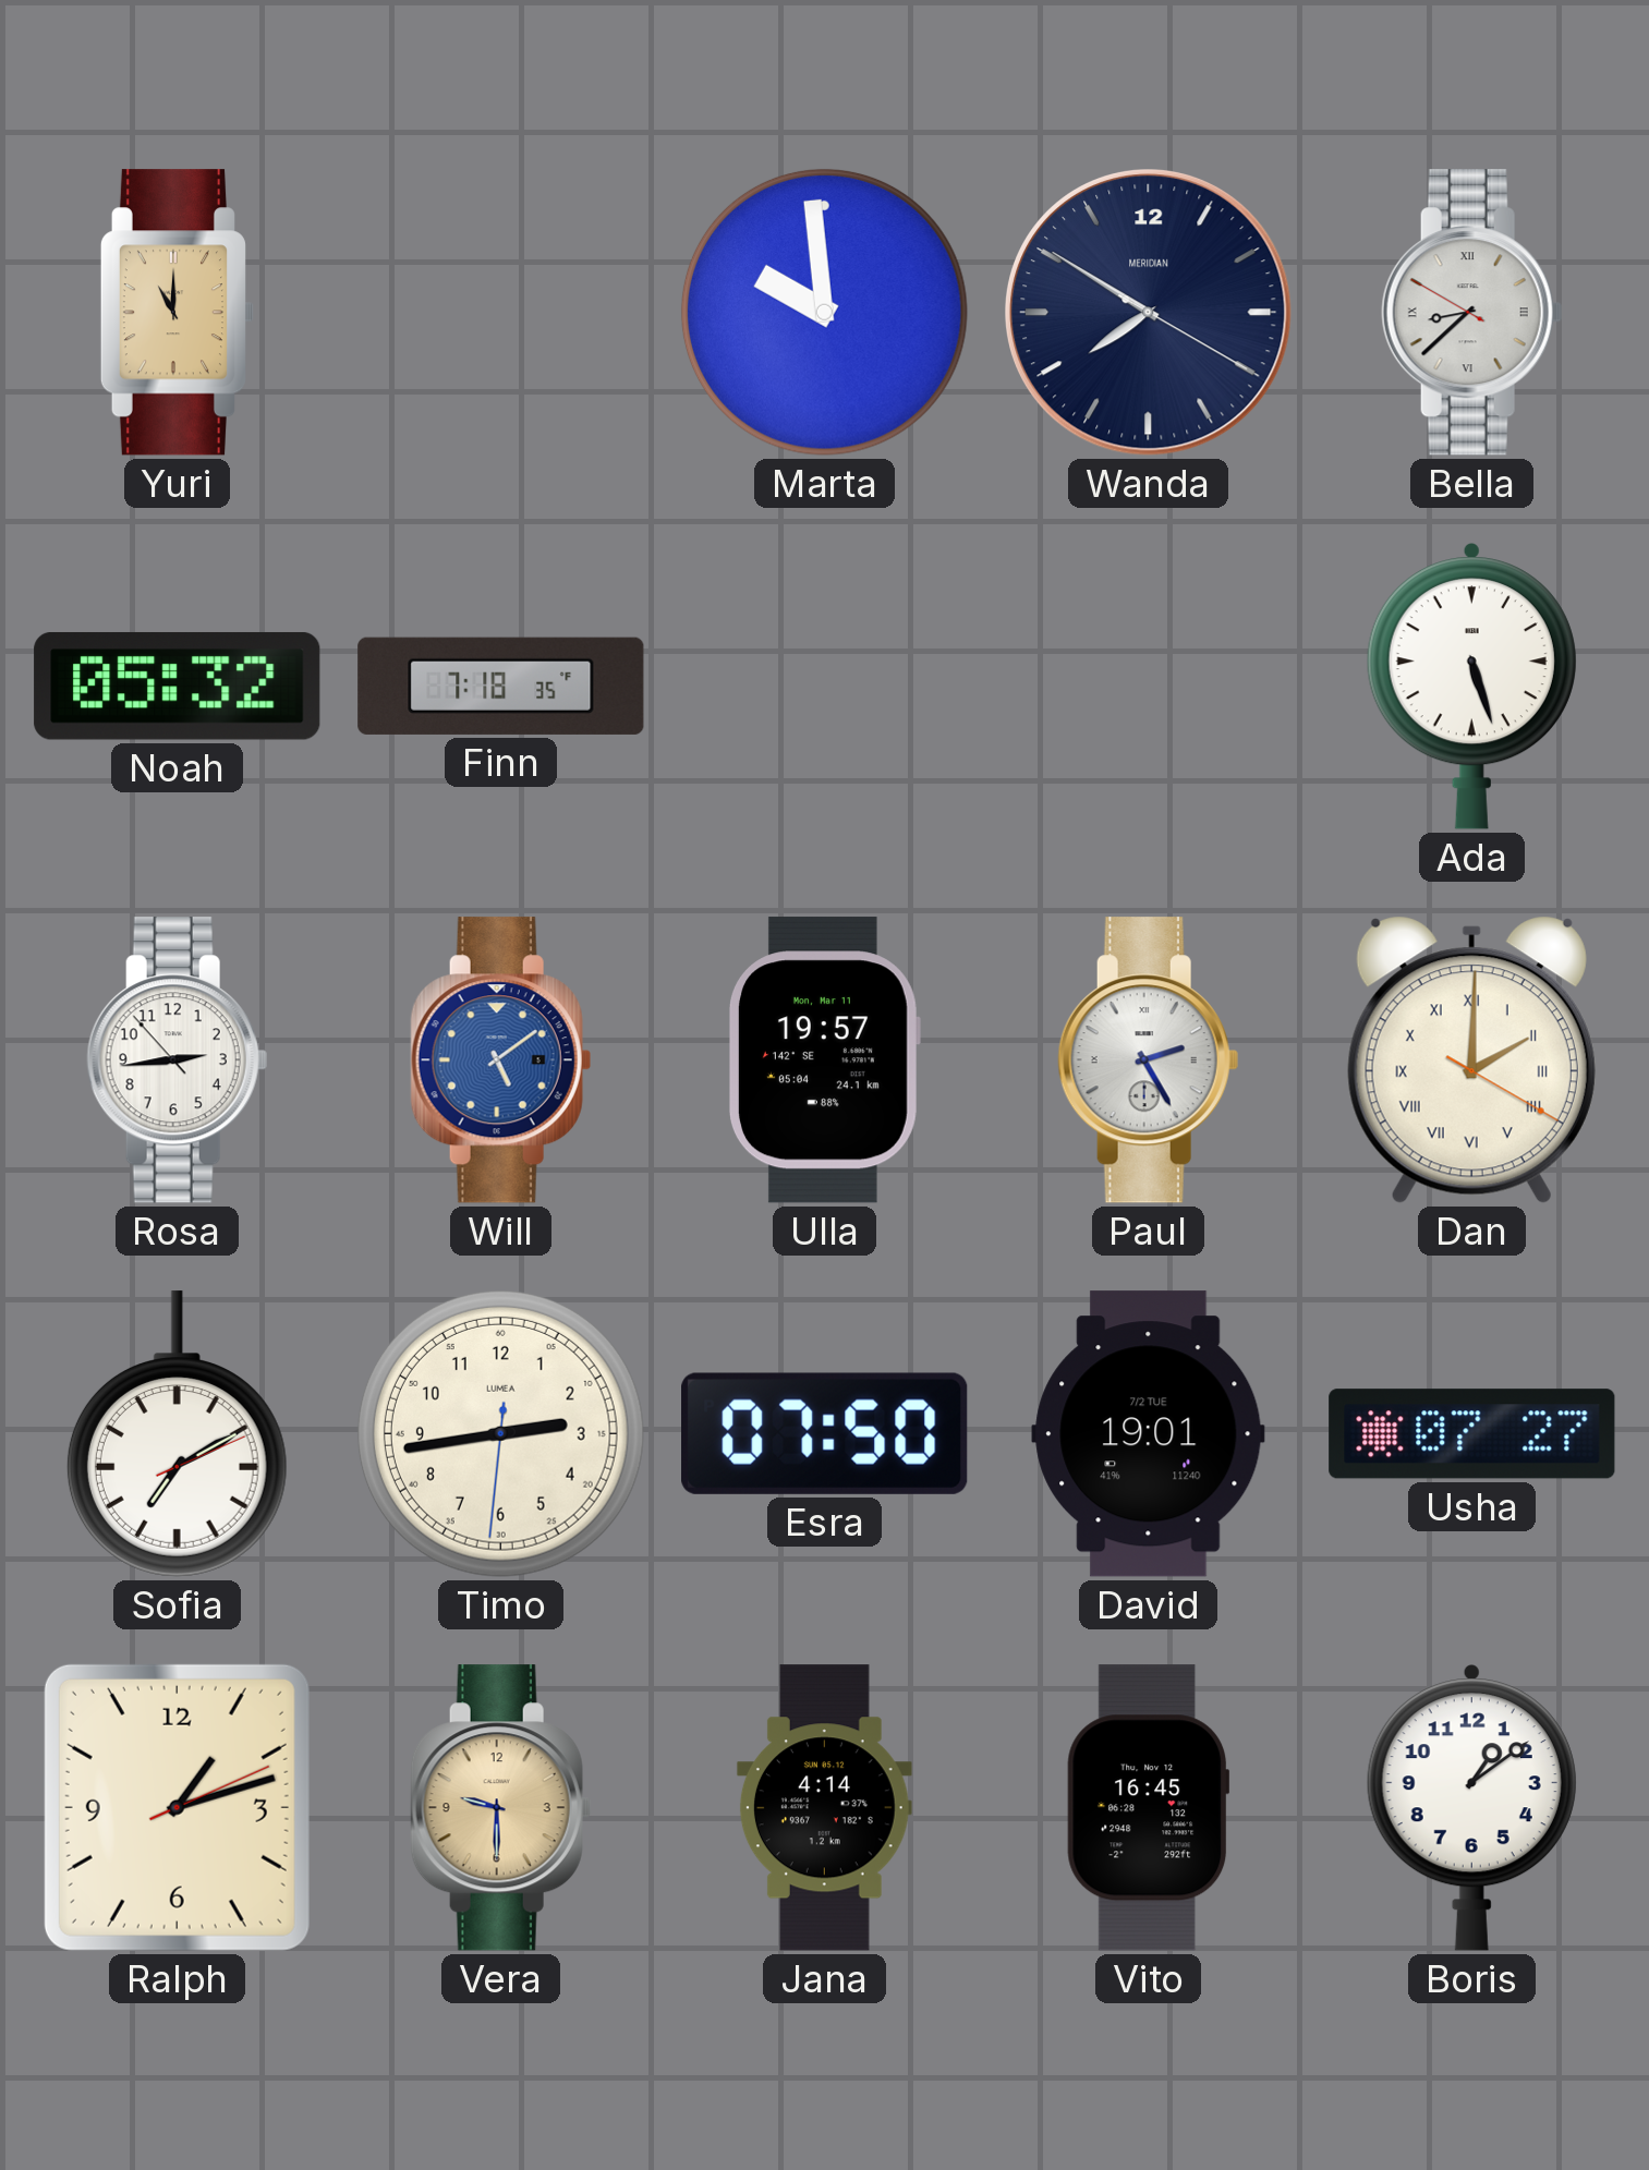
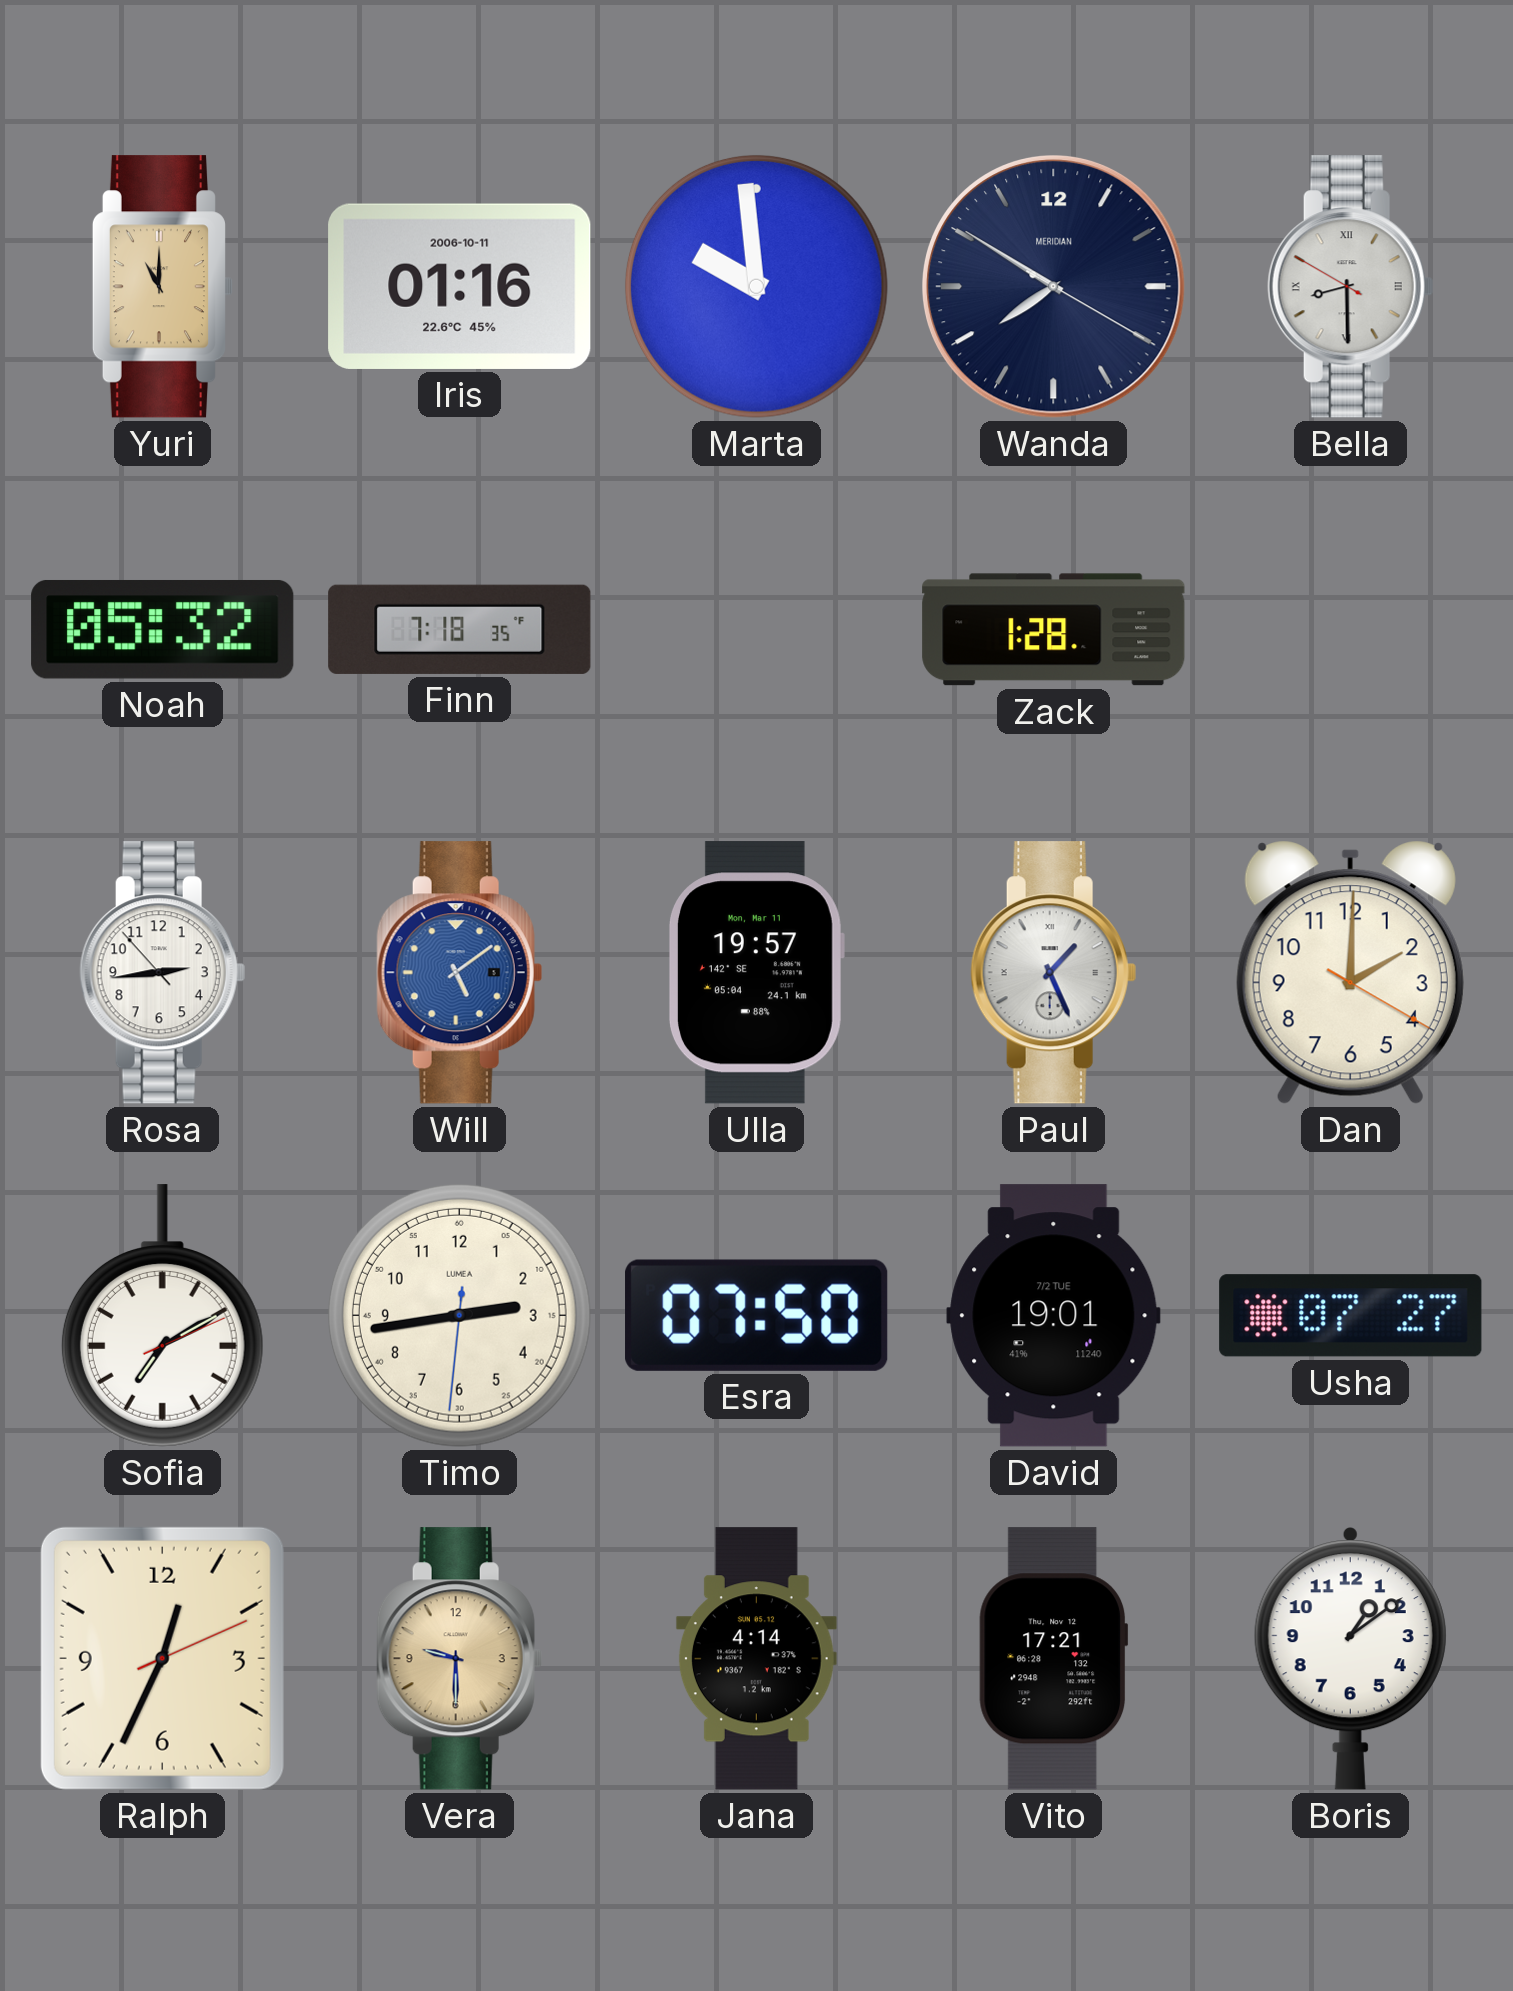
Iris: none -> 01:16 (460, 286)
Bella: 8:37 -> 8:29 (1350, 287)
Zack: none -> 1:28 (1054, 630)
Ada: 5:27 -> none (1471, 687)
Paul: 2:25 -> 1:26 (1053, 973)
Dan numerals: Roman -> Arabic (1350, 972)
Ralph: 1:12 -> 12:34 (162, 1658)
Vito: 16:45 -> 17:21 (1054, 1659)
